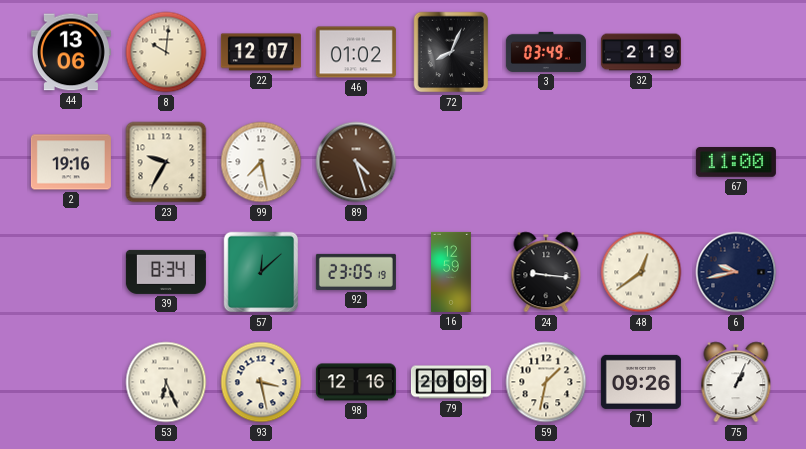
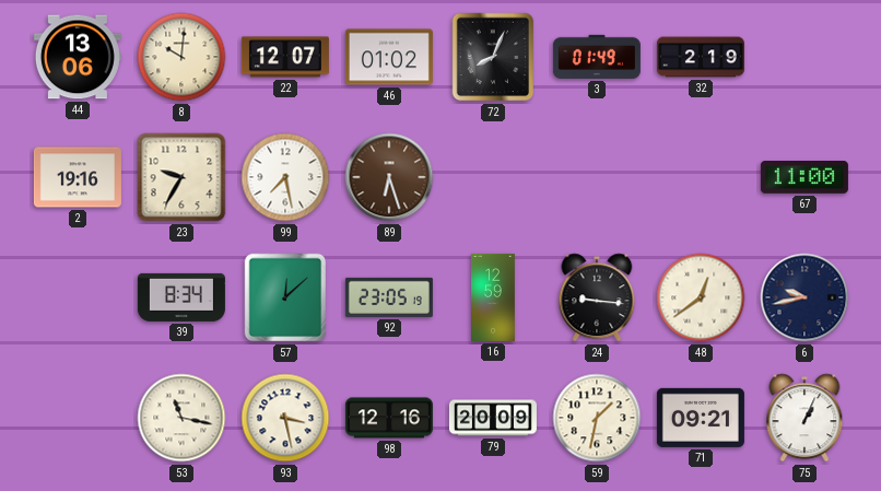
3: 03:49 -> 01:49 (597, 57)
89: 4:27 -> 6:27 (389, 177)
53: 6:26 -> 11:17 (181, 418)
71: 09:26 -> 09:21 (701, 418)
